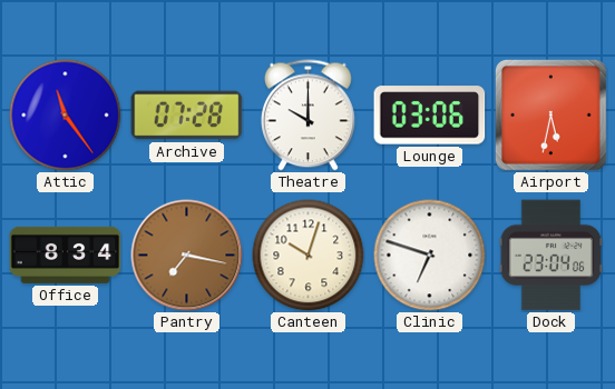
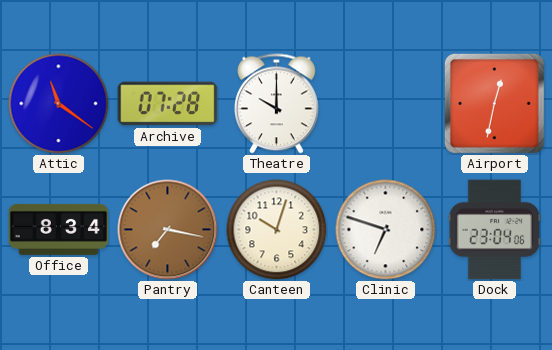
Attic: 11:24 -> 11:21 (59, 104)
Lounge: 03:06 -> none (430, 116)
Airport: 5:32 -> 12:32 (494, 103)
